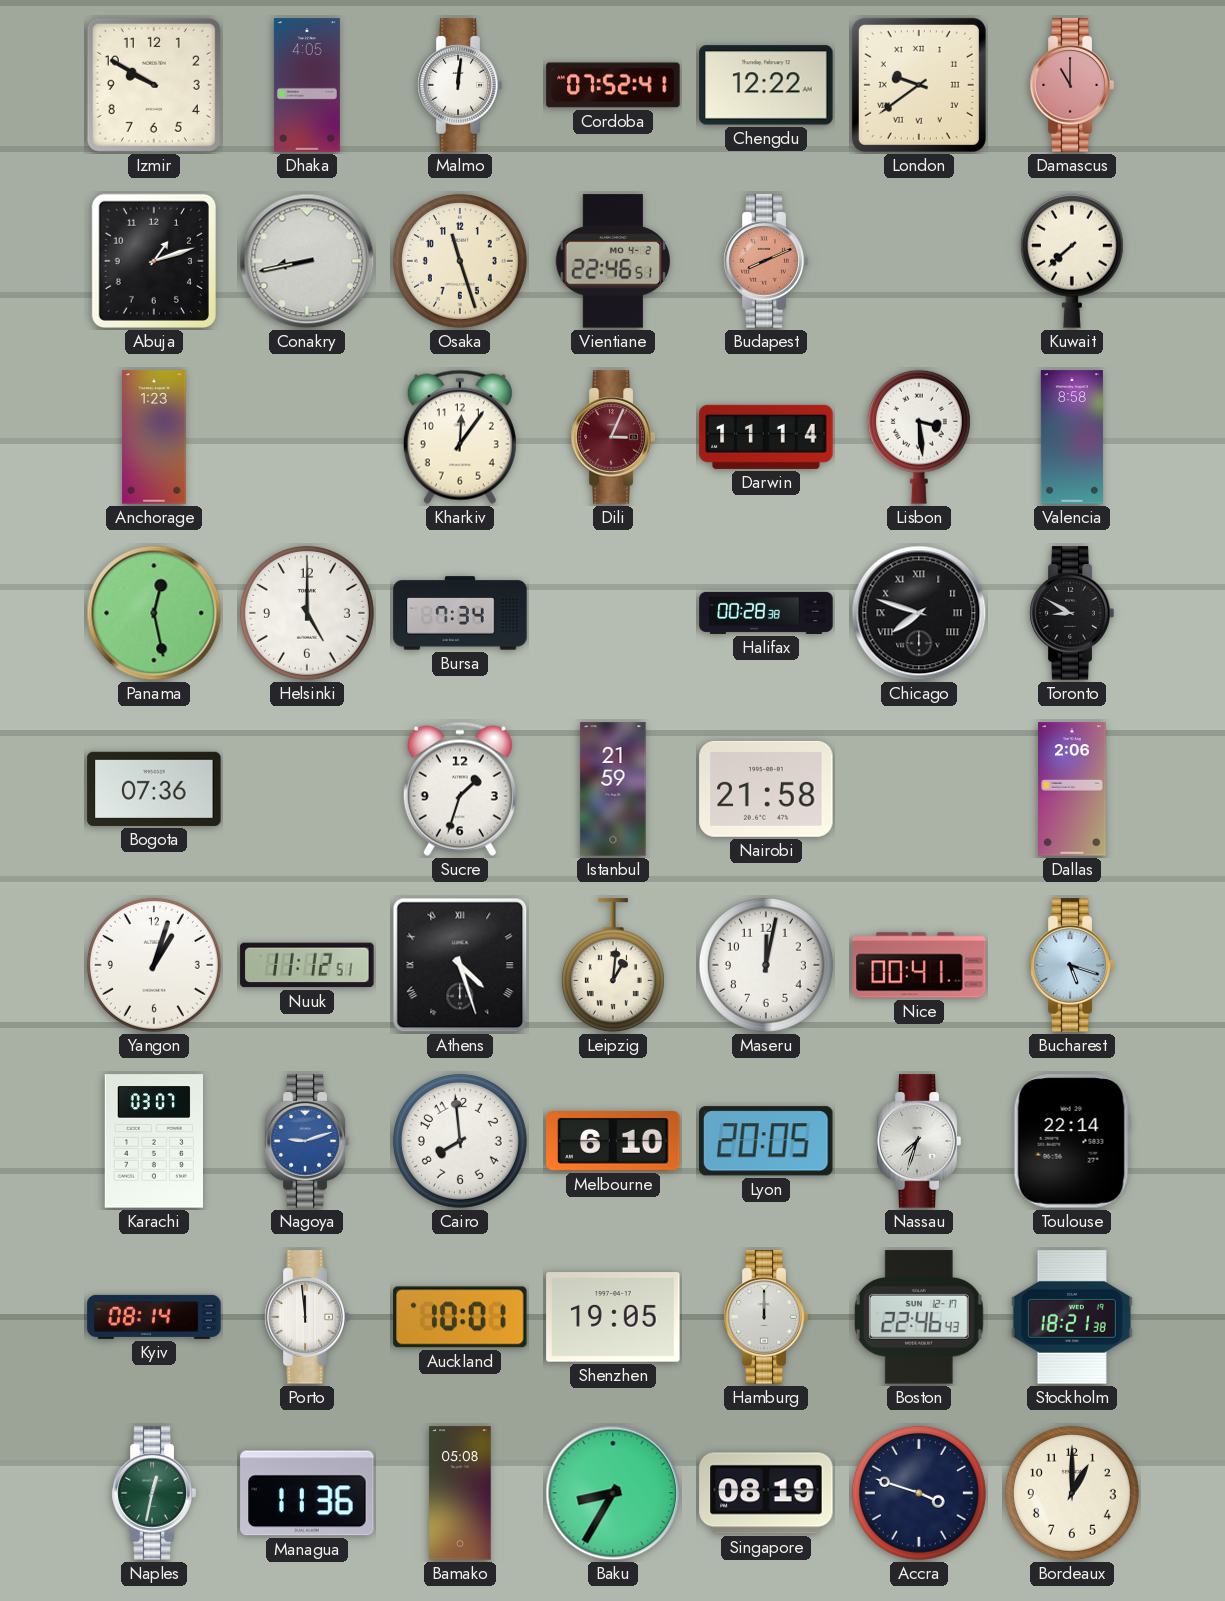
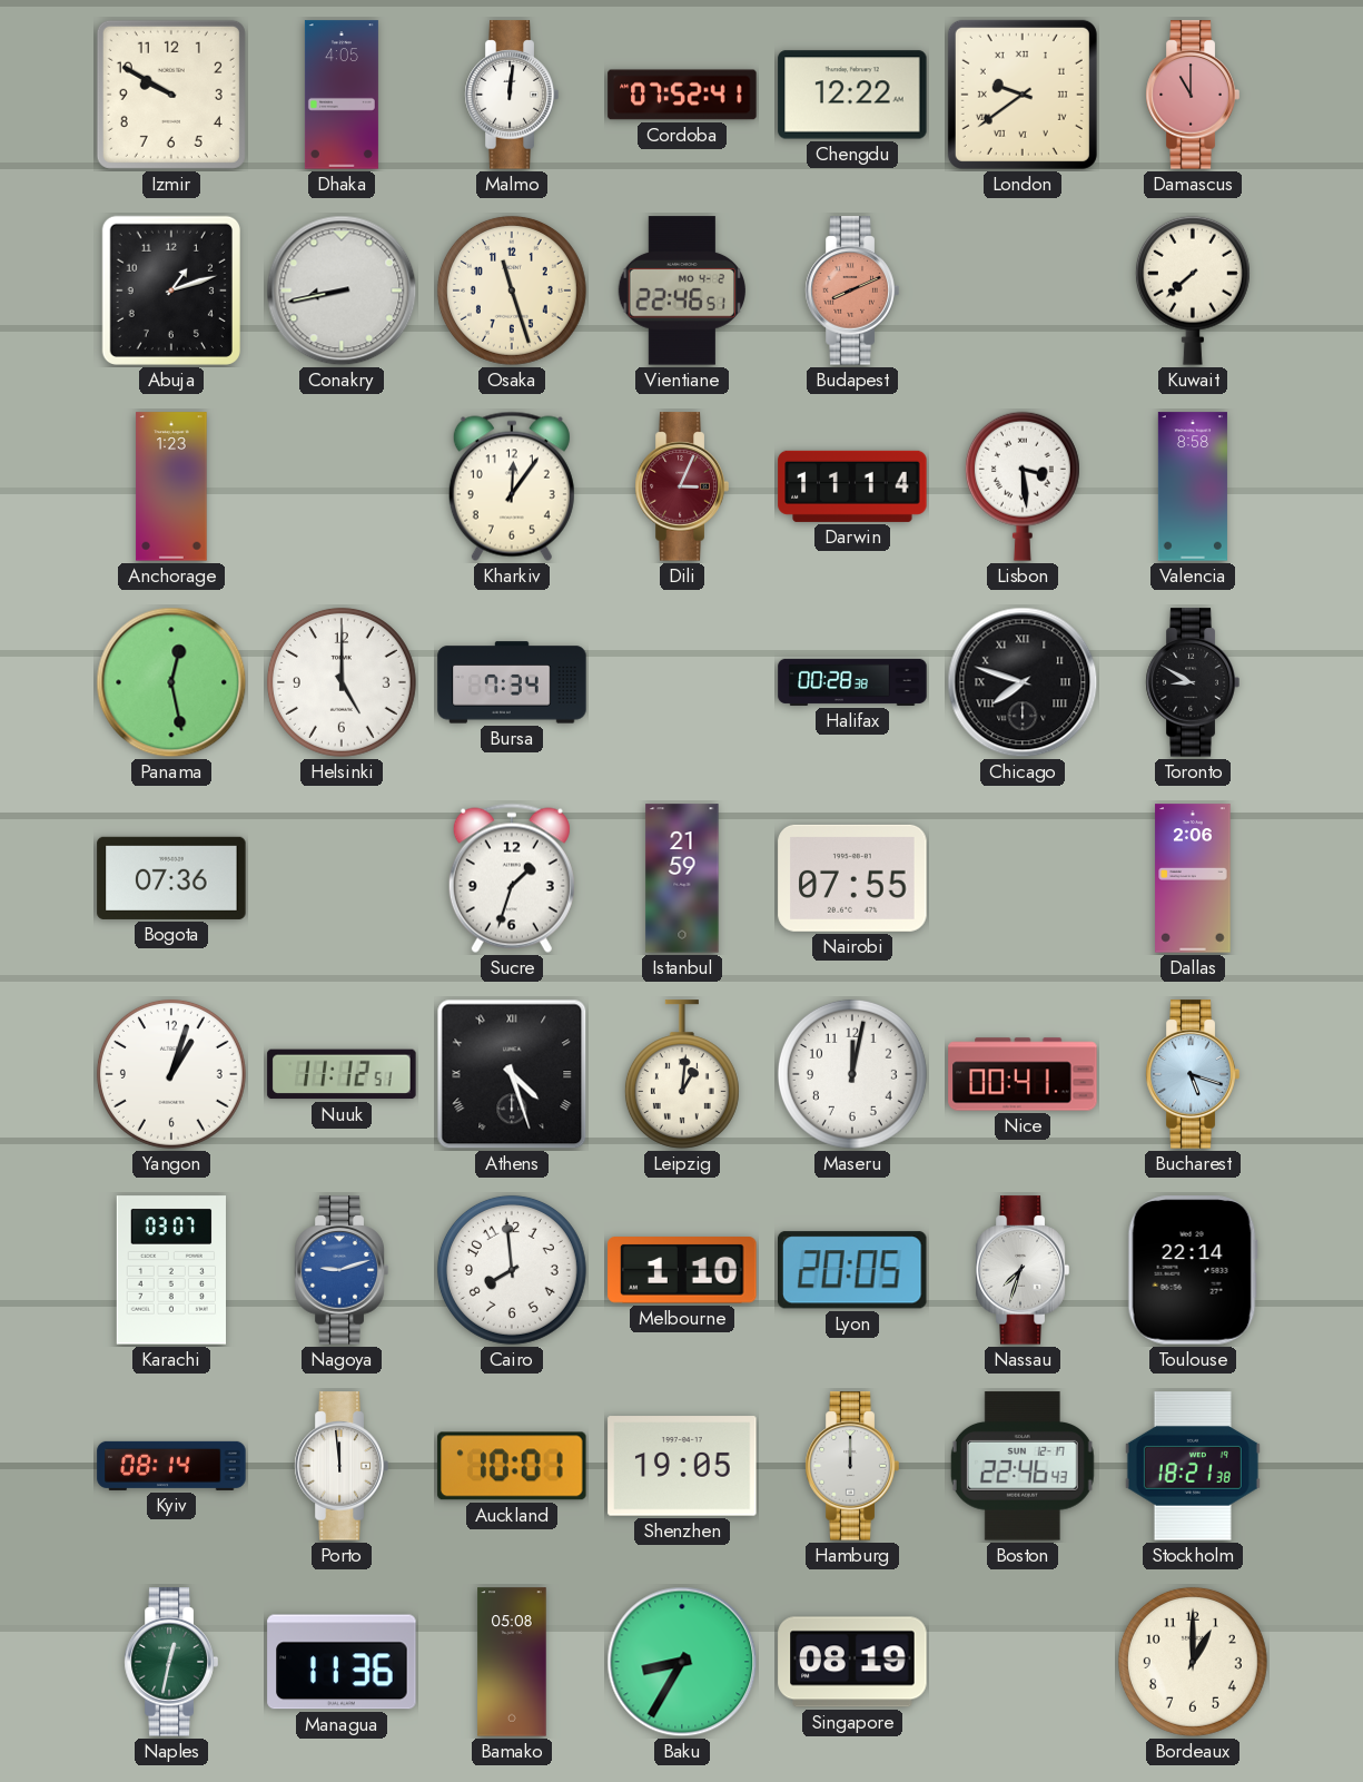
Nairobi: 21:58 -> 07:55 (852, 878)
Melbourne: 6:10 -> 1:10 (682, 1270)
Accra: 3:48 -> none (919, 1493)
